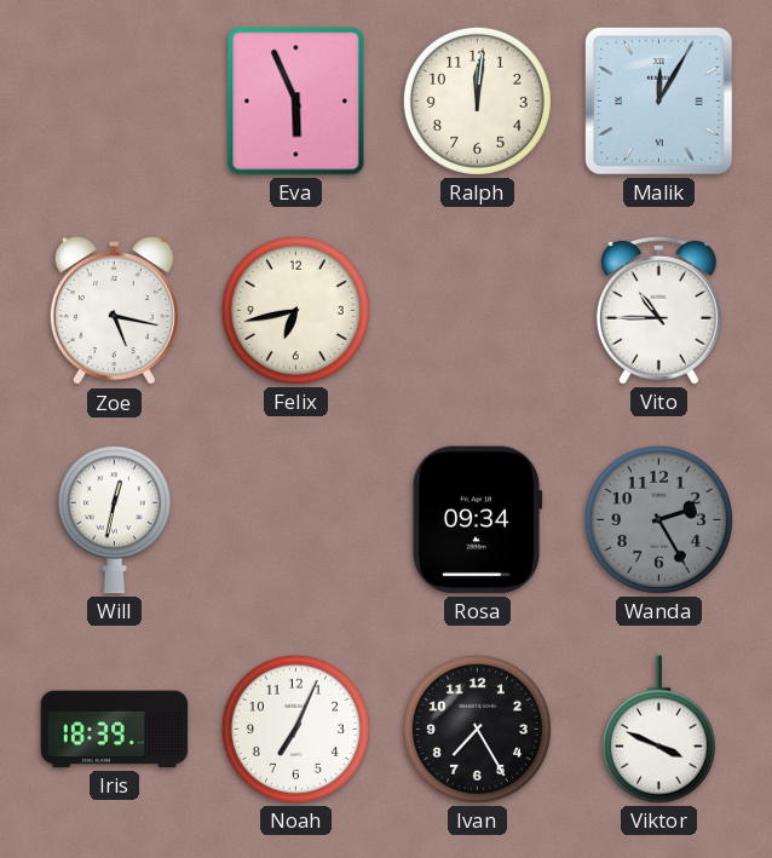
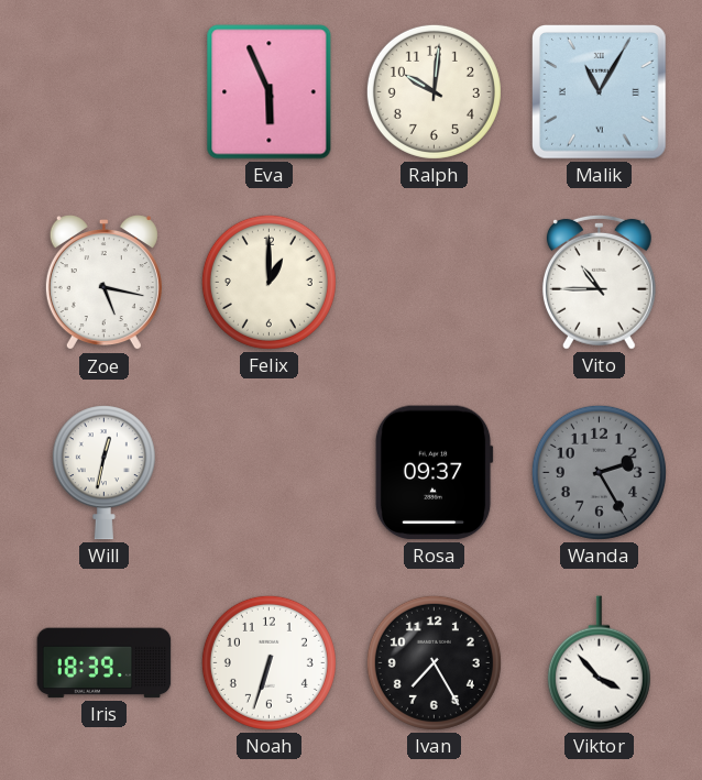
Ralph: 12:01 -> 10:01 (434, 91)
Malik: 12:05 -> 11:05 (600, 92)
Felix: 6:43 -> 1:00 (268, 282)
Rosa: 09:34 -> 09:37 (434, 473)
Noah: 7:04 -> 6:33 (268, 662)
Viktor: 3:49 -> 3:53 (599, 663)
